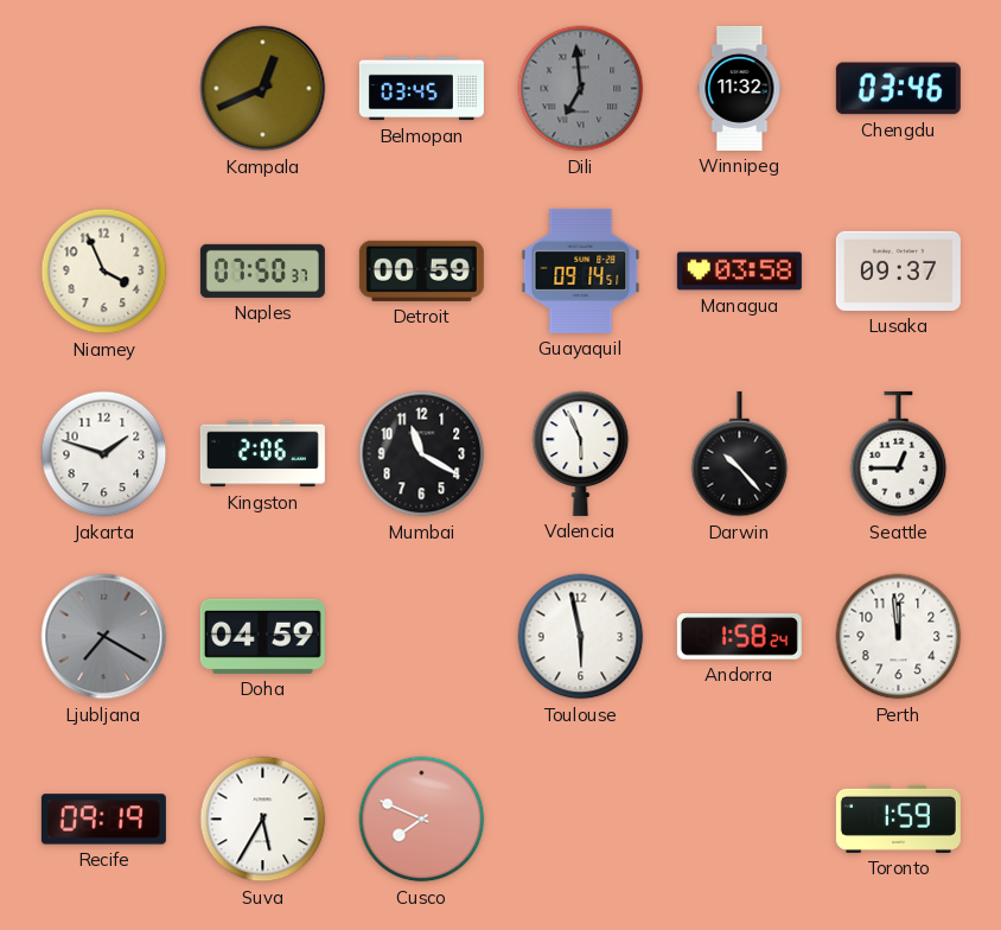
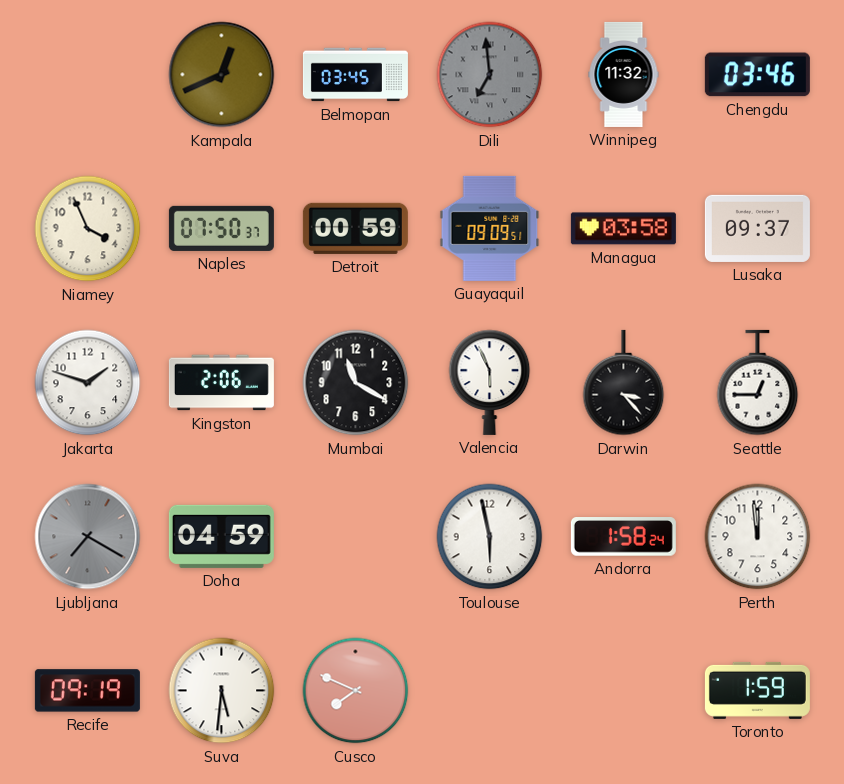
Guayaquil: 09:14 -> 09:09 (490, 228)
Darwin: 10:23 -> 3:23 (624, 383)
Suva: 5:35 -> 5:31 (222, 691)
